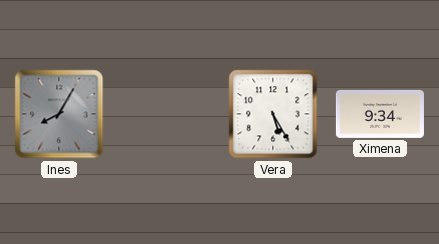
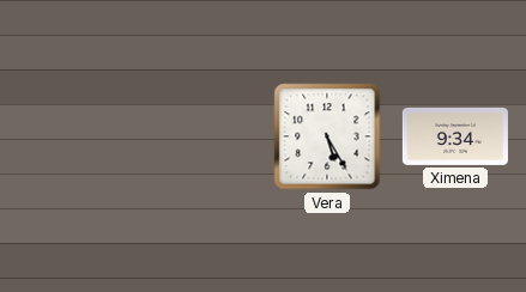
Ines: 8:05 -> none (59, 114)
